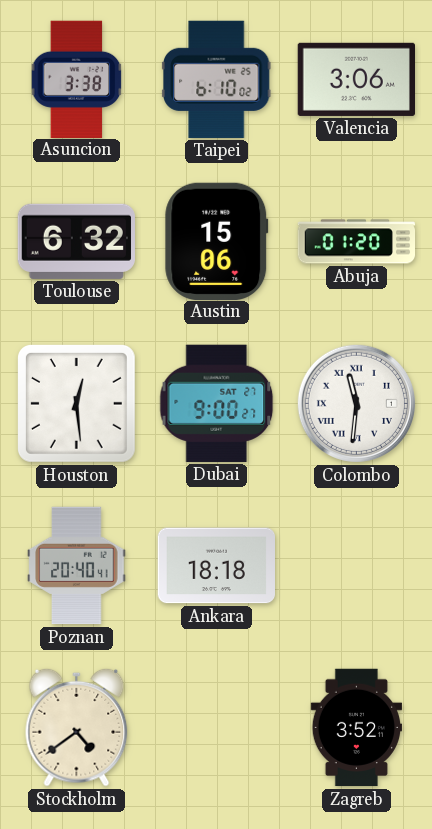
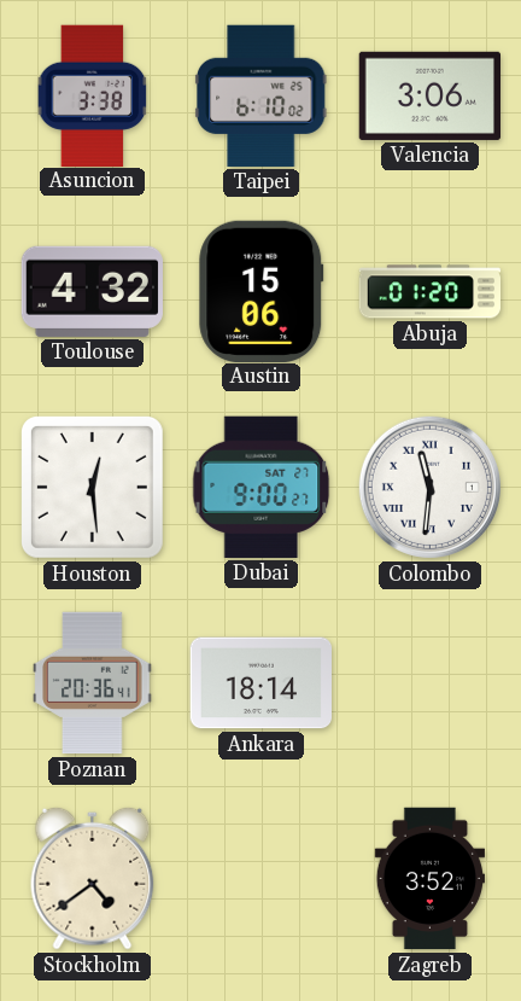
Toulouse: 6:32 -> 4:32 (92, 291)
Poznan: 20:40 -> 20:36 (93, 683)
Ankara: 18:18 -> 18:14 (260, 683)
